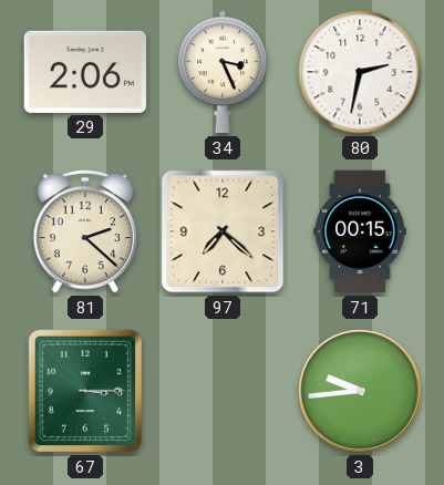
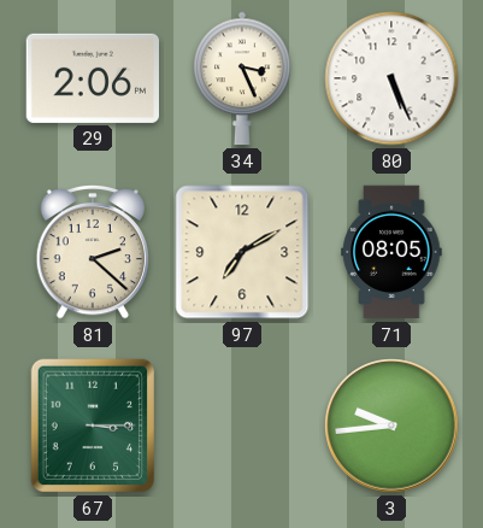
80: 2:32 -> 5:26 (391, 78)
97: 7:22 -> 7:10 (242, 252)
71: 00:15 -> 08:05 (391, 252)
